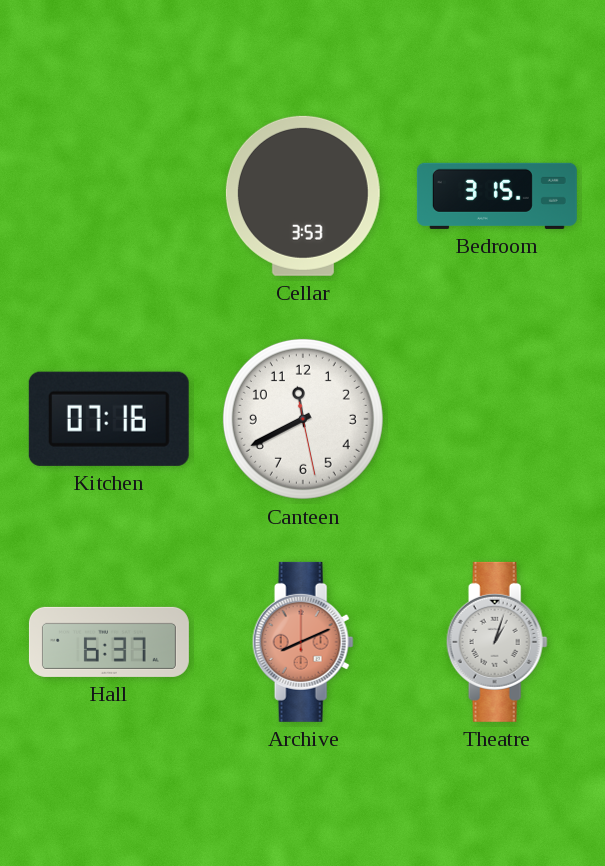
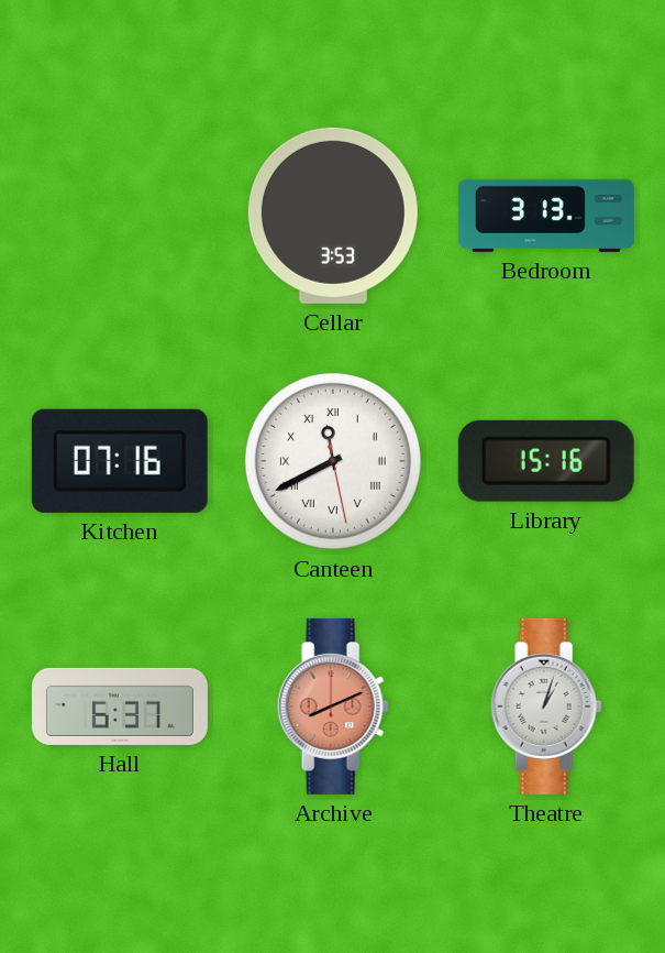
Bedroom: 3:15 -> 3:13 (546, 216)
Canteen numerals: Arabic -> Roman (333, 461)
Library: none -> 15:16 (546, 461)
